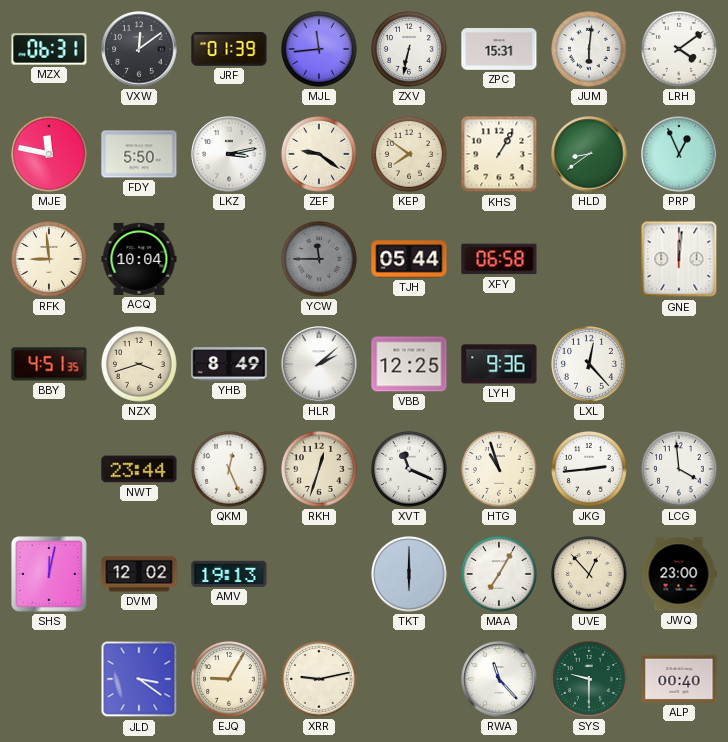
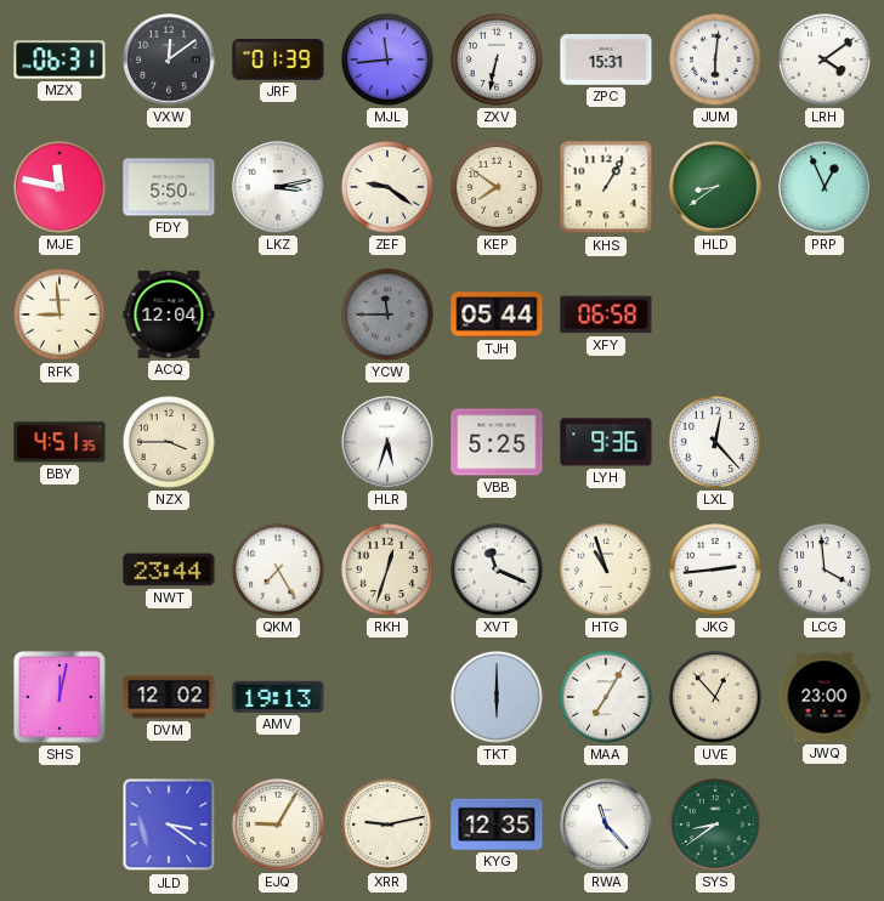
ACQ: 10:04 -> 12:04 (169, 314)
GNE: 12:01 -> none (679, 259)
NZX: 3:42 -> 3:45 (170, 443)
YHB: 8:49 -> none (229, 364)
HLR: 2:08 -> 5:33 (387, 442)
VBB: 12:25 -> 5:25 (497, 442)
QKM: 12:26 -> 7:25 (279, 571)
KYG: none -> 12:35 (497, 824)
SYS: 9:30 -> 8:39 (716, 826)
ALP: 00:40 -> none (679, 679)
